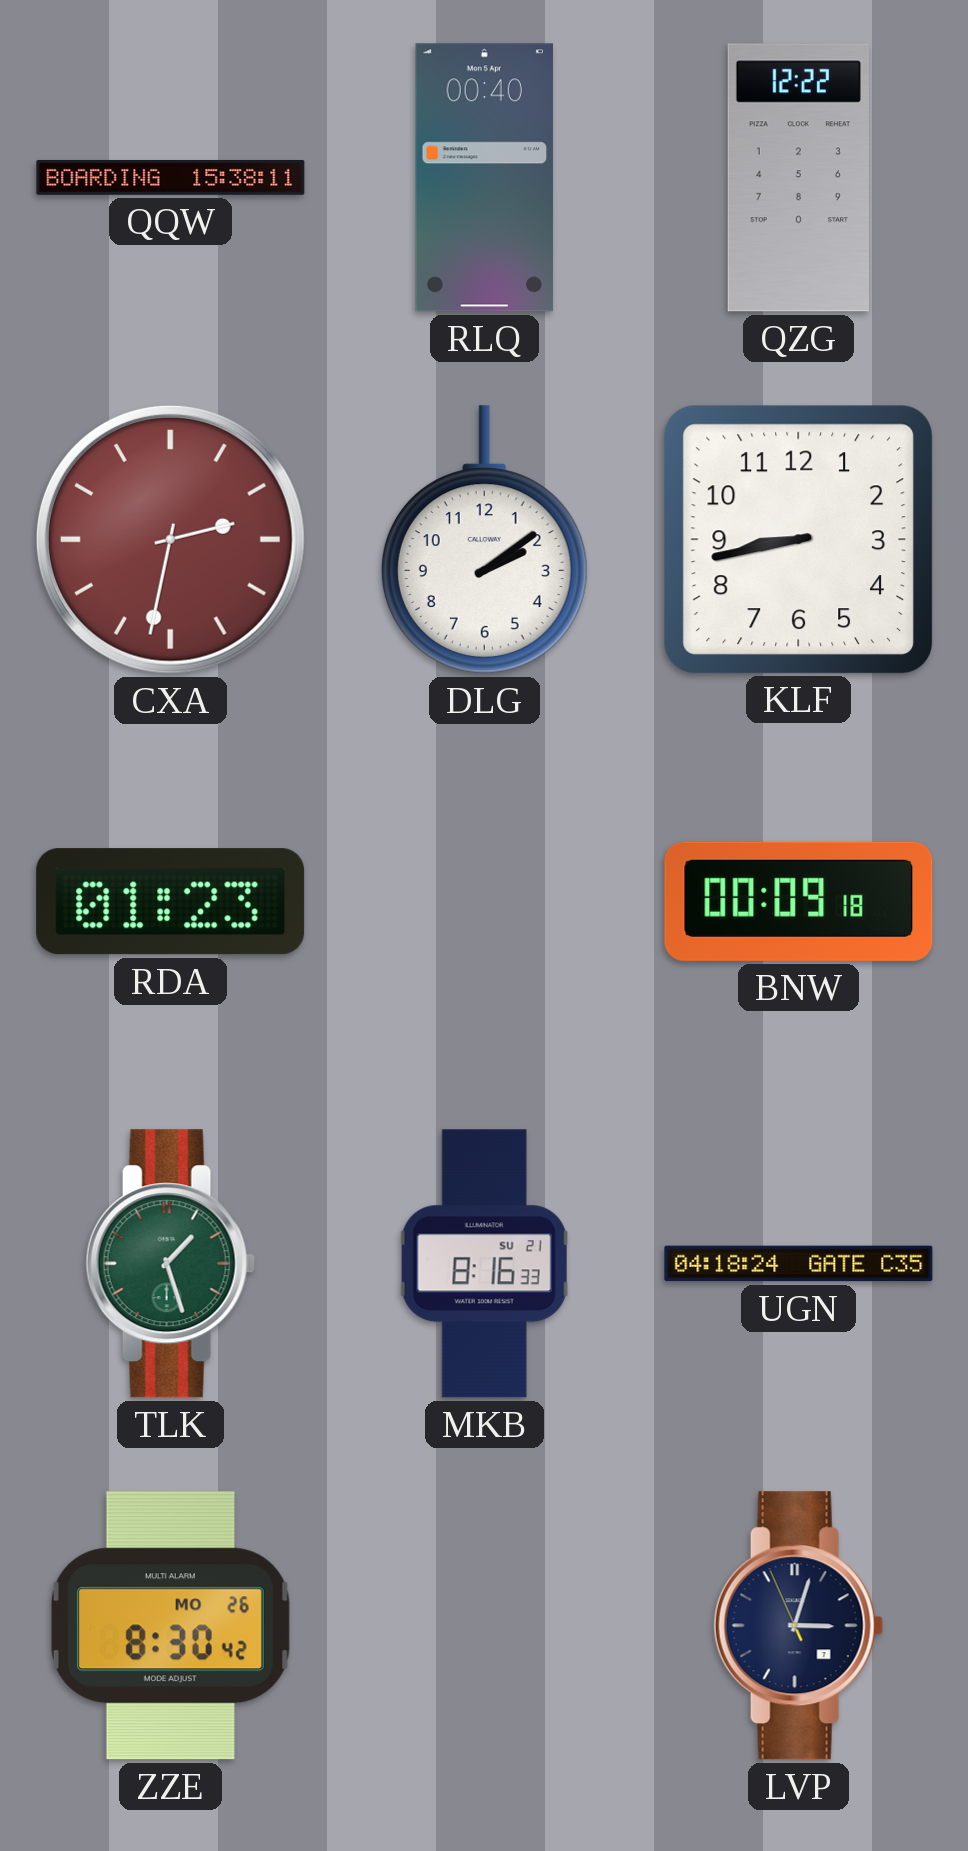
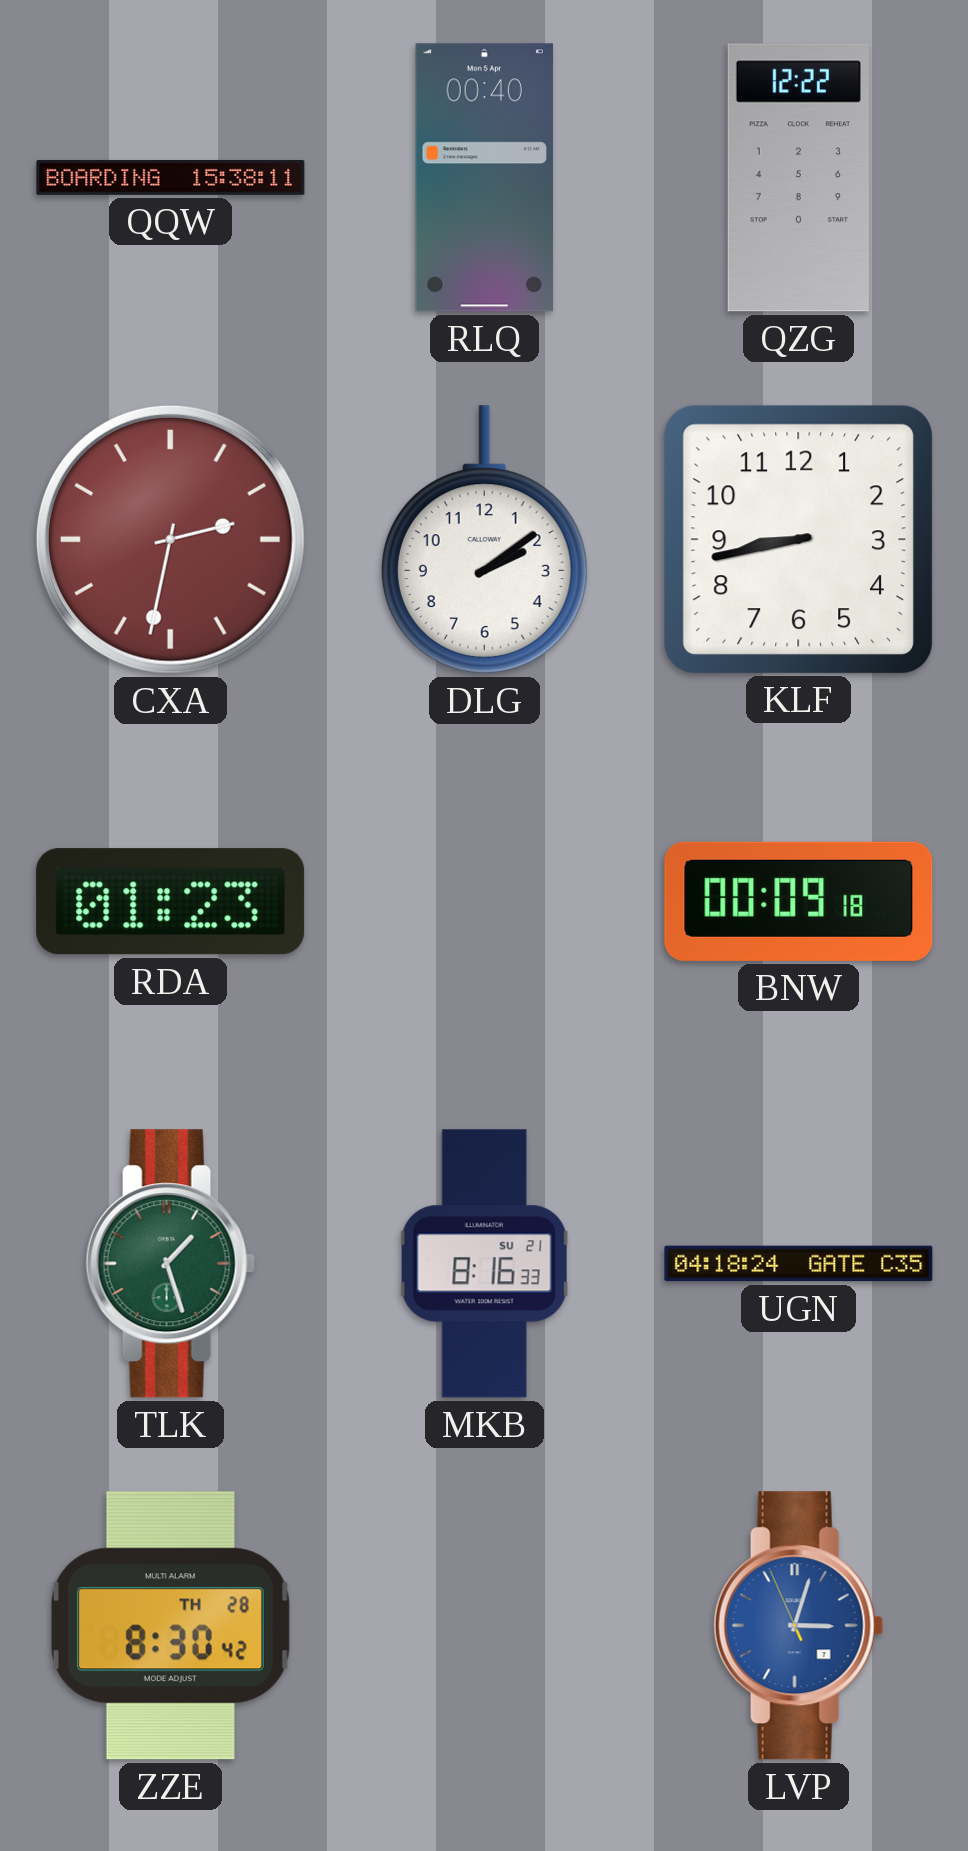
ZZE date: MO 26 -> TH 28 (170, 1626)
LVP dial: navy -> blue (798, 1626)
